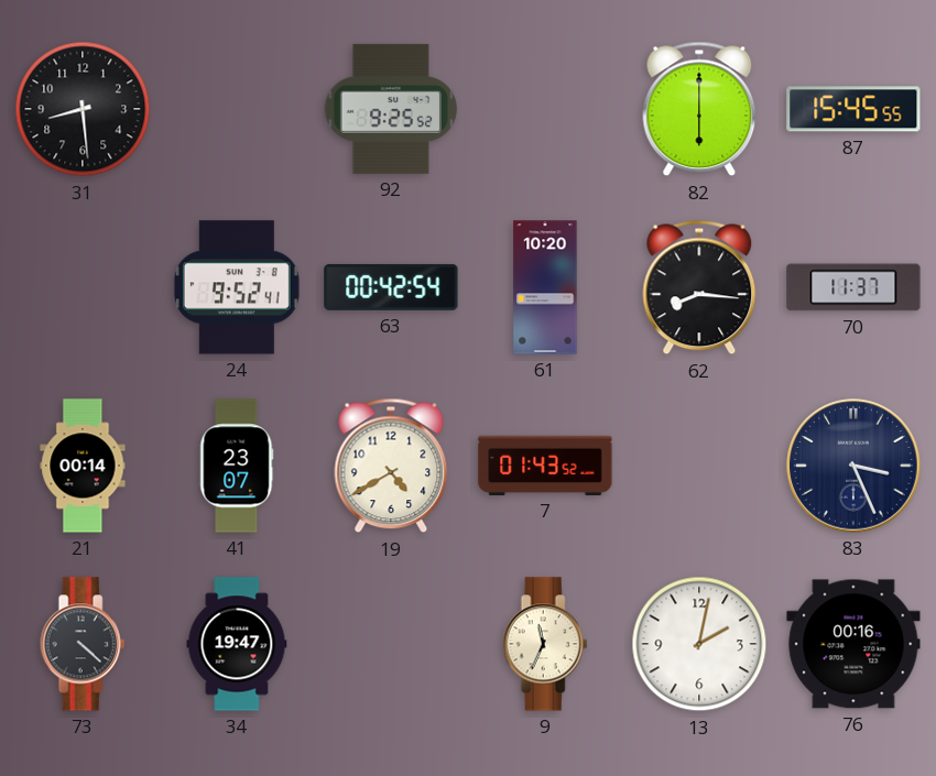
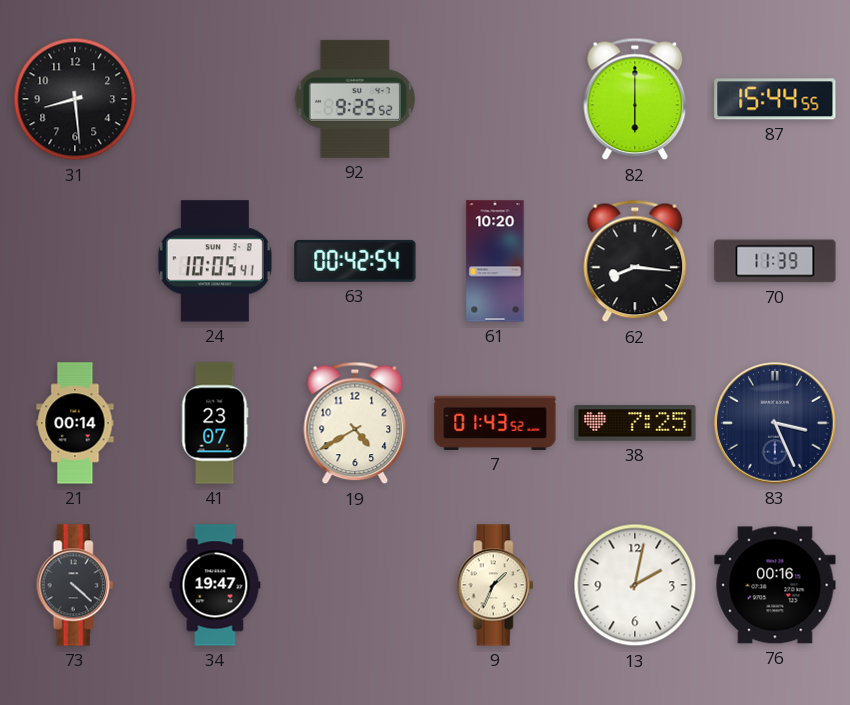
87: 15:45 -> 15:44 (775, 99)
24: 9:52 -> 10:05 (215, 261)
70: 11:37 -> 11:39 (775, 261)
38: none -> 7:25 (635, 423)
9: 11:34 -> 1:34 (495, 585)
